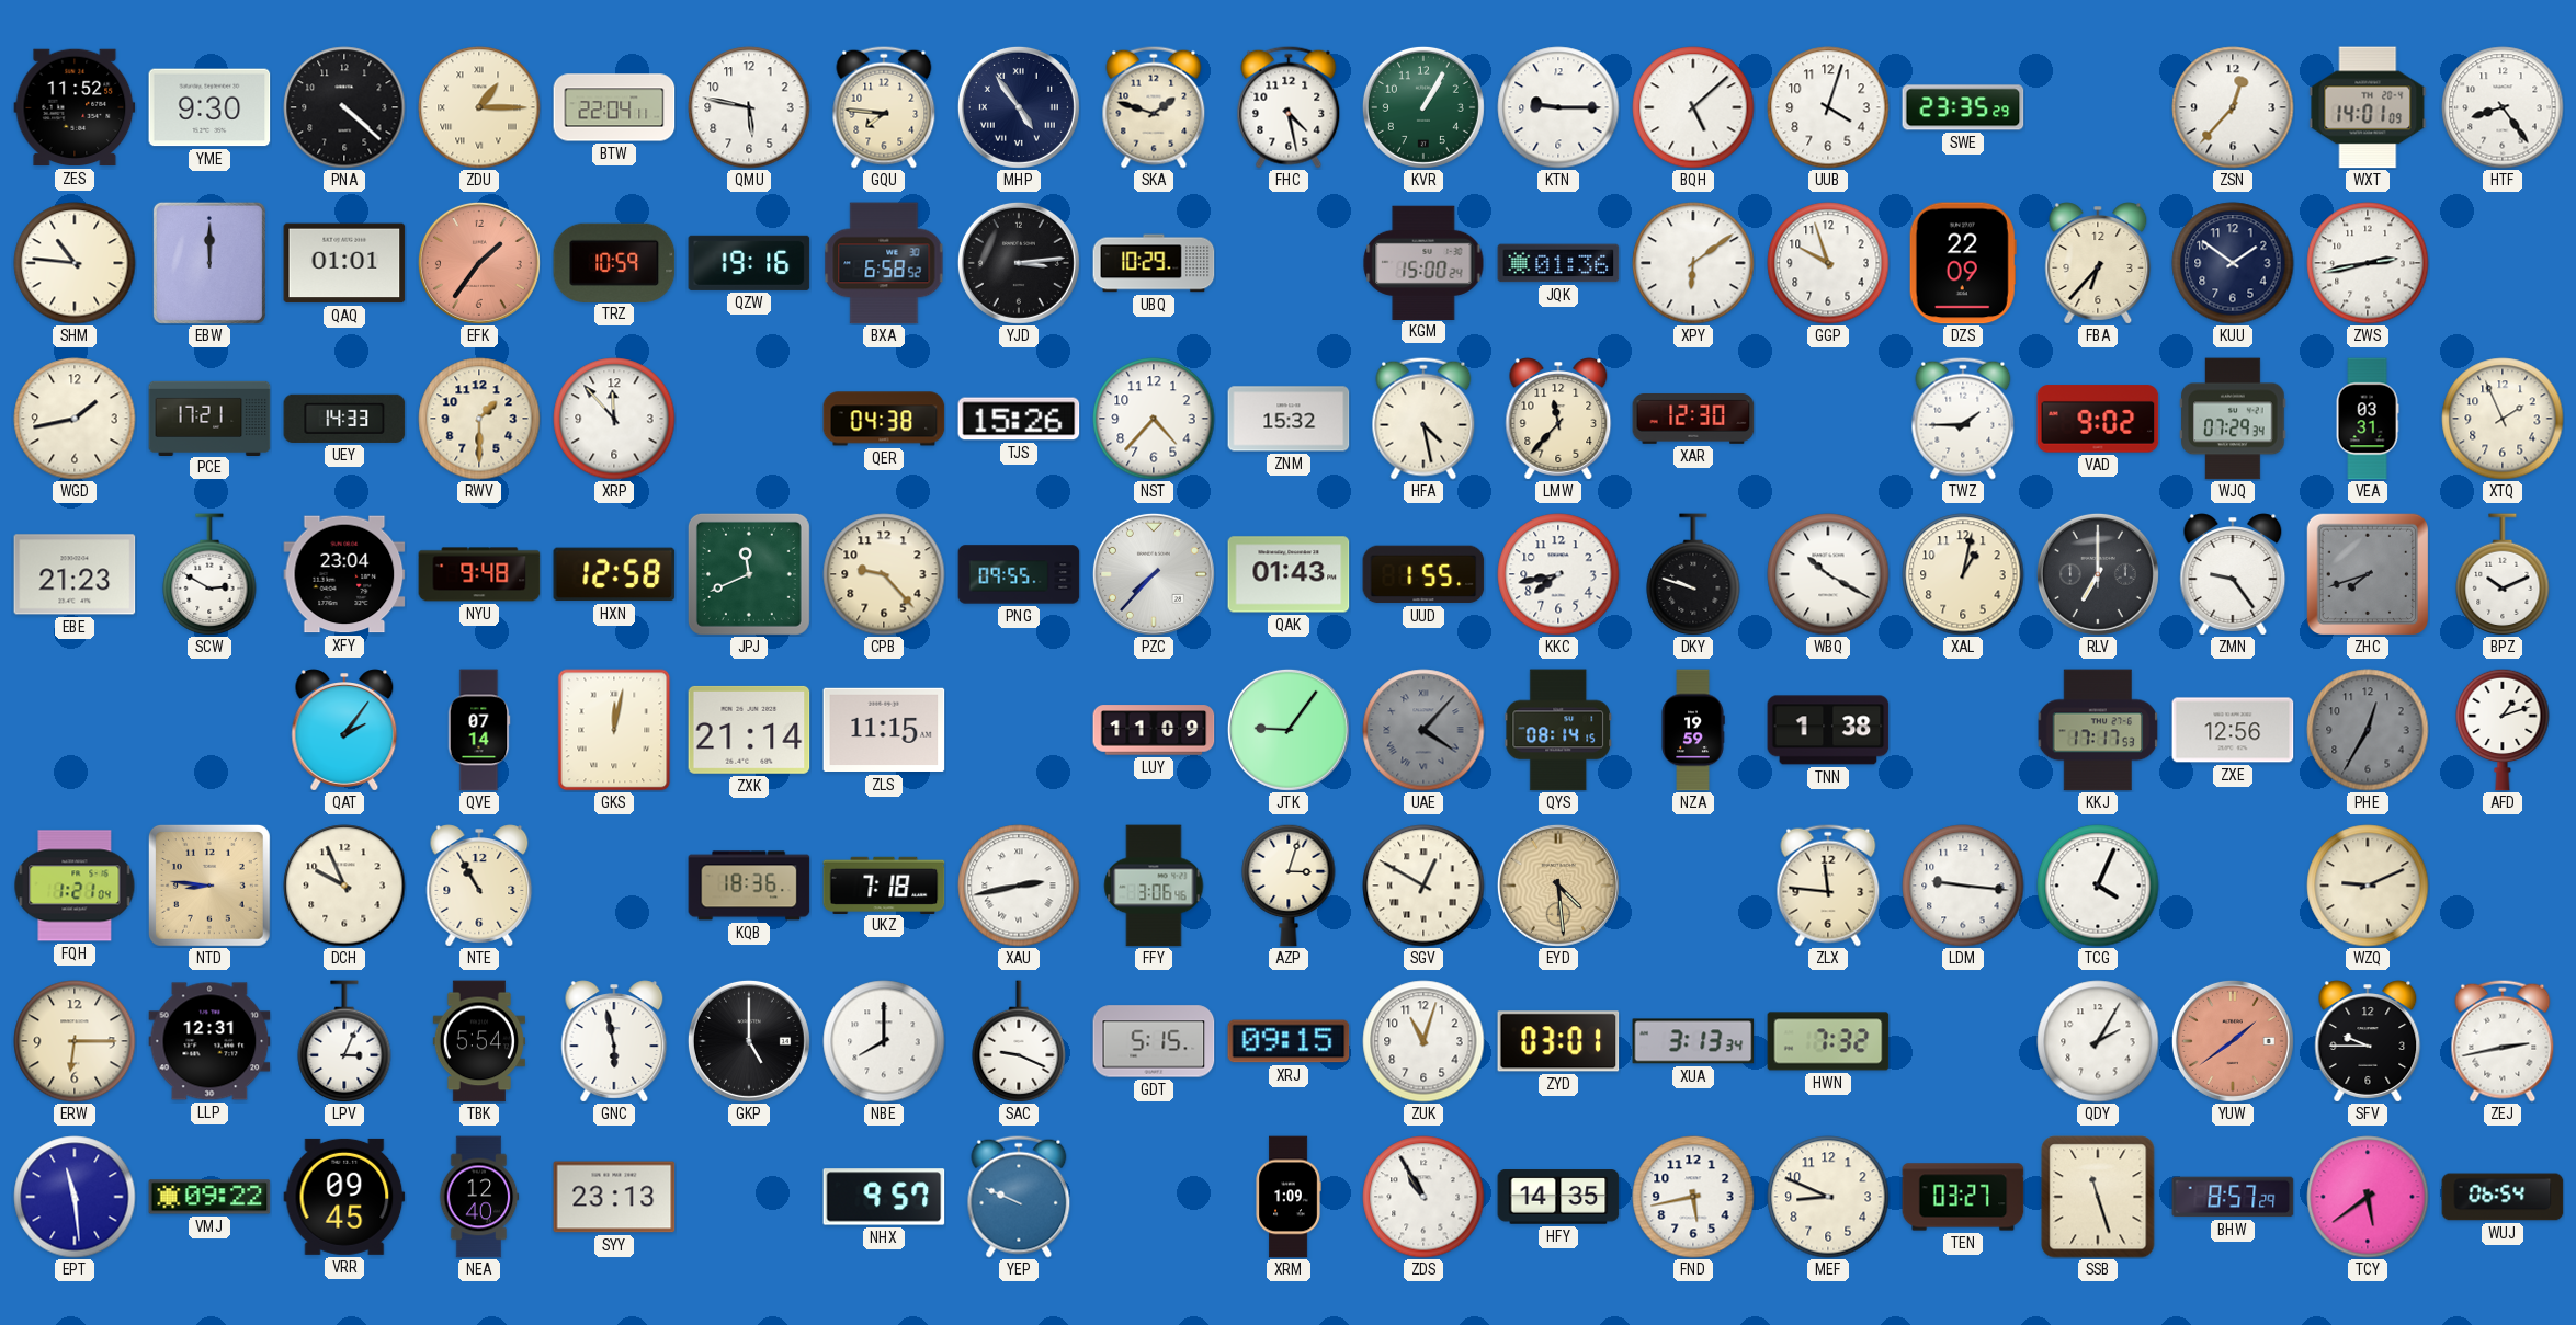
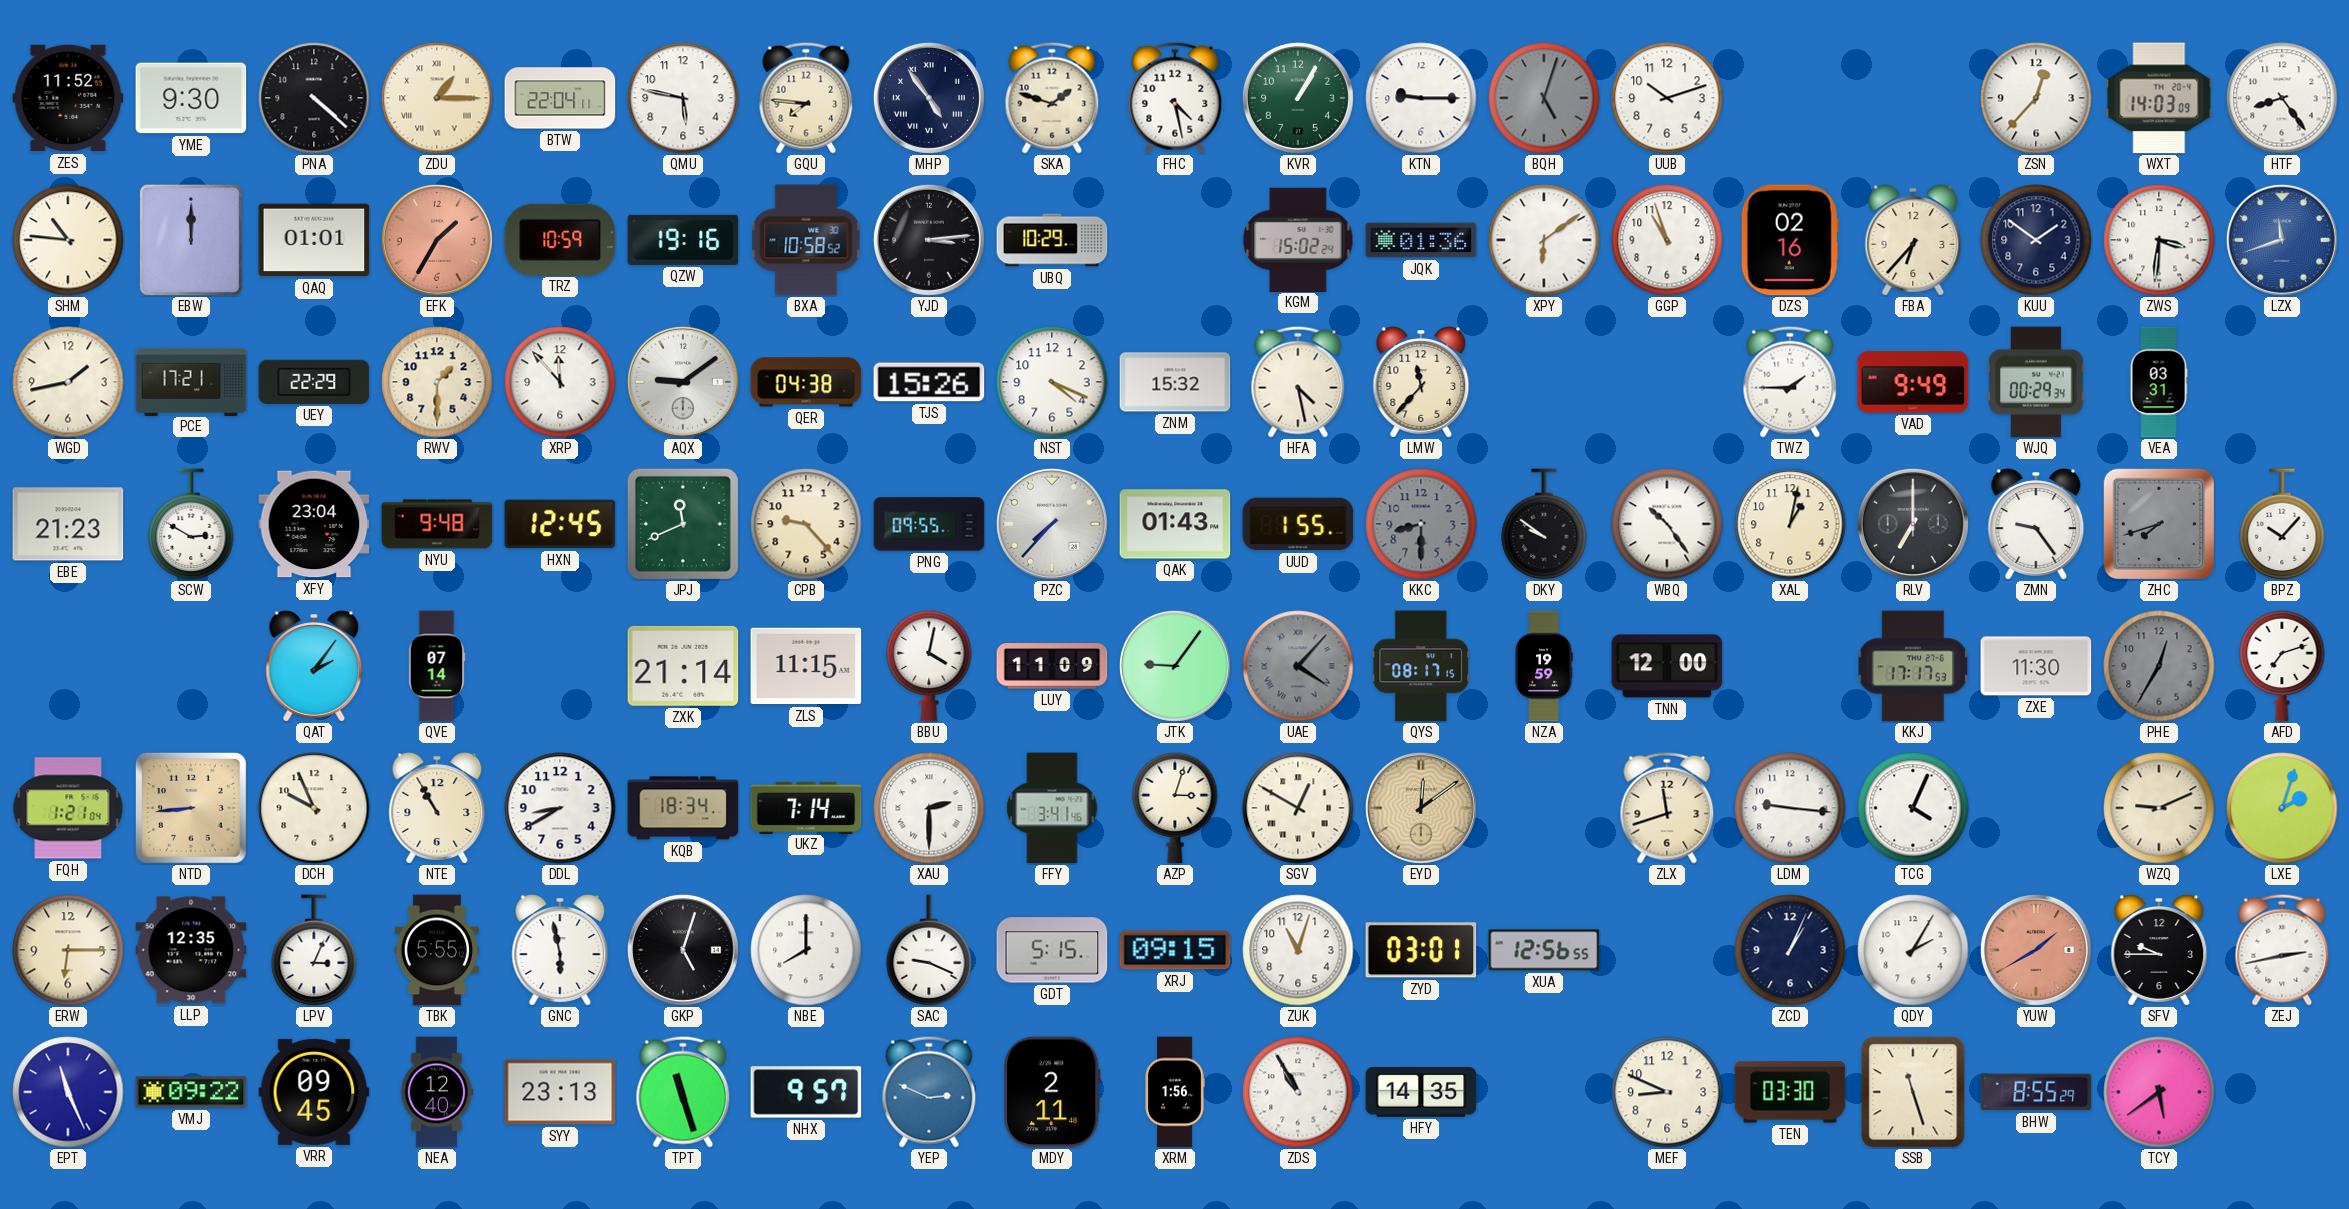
BQH: 5:08 -> 5:03 (1544, 98)
BQH dial: white -> grey (1544, 98)
UUB: 4:03 -> 10:12 (1667, 98)
SWE: 23:35 -> none (1963, 107)
WXT: 14:01 -> 14:03 (2159, 98)
EFK: 1:36 -> 1:35 (437, 240)
BXA: 6:58 -> 10:58 (806, 240)
KGM: 15:00 -> 15:02 (1298, 239)
GGP: 9:57 -> 10:57 (1667, 240)
DZS: 22:09 -> 02:16 (1790, 240)
ZWS: 2:43 -> 3:31 (2159, 240)
LZX: none -> 11:42 (2282, 240)
UEY: 14:33 -> 22:29 (314, 382)
AQX: none -> 9:09 (683, 382)
NST: 4:37 -> 4:19 (1052, 382)
XAR: 12:30 -> none (1693, 420)
VAD: 9:02 -> 9:49 (1913, 382)
WJQ: 07:29 -> 00:29 (2036, 382)
XTQ: 1:56 -> none (2503, 419)
HXN: 12:58 -> 12:45 (560, 524)
KKC: 7:43 -> 8:30 (1421, 524)
KKC dial: white -> grey (1421, 524)
DKY: 9:48 -> 9:51 (1544, 524)
WBQ: 10:20 -> 10:24 (1667, 524)
BPZ: 10:11 -> 10:07 (2282, 524)
GKS: 12:02 -> none (614, 730)
BBU: none -> 4:02 (929, 666)
QYS: 08:14 -> 08:17 (1421, 666)
TNN: 1:38 -> 12:00 (1667, 666)
ZXE: 12:56 -> 11:30 (2036, 666)
AFD: 1:12 -> 7:12 (2282, 666)
NTD: 8:46 -> 8:44 (191, 808)
DDL: none -> 8:40 (560, 808)
KQB: 18:36 -> 18:34 (683, 808)
UKZ: 7:18 -> 7:14 (806, 807)
XAU: 2:43 -> 2:30 (929, 808)
FFY: 3:06 -> 3:41 (1052, 808)
EYD: 4:29 -> 12:09 (1421, 808)
ZLX: 11:46 -> 11:42 (1667, 808)
LXE: none -> 2:03 (2282, 808)
LLP: 12:31 -> 12:35 (191, 950)
TBK: 5:54 -> 5:55 (437, 950)
GKP: 5:00 -> 5:03 (683, 950)
XUA: 3:13 -> 12:56 (1544, 950)
HWN: 7:32 -> none (1828, 1041)
ZCD: none -> 1:04 (1790, 950)
YUW: 1:39 -> 1:40 (2036, 950)
EPT: 11:29 -> 11:26 (68, 1092)
TPT: none -> 11:27 (683, 1092)
YEP: 9:49 -> 2:49 (929, 1092)
MDY: none -> 2:11 (1053, 1092)
XRM: 1:09 -> 1:56 (1175, 1092)
FND: 5:43 -> none (1693, 1197)
TEN: 03:27 -> 03:30 (1790, 1092)
BHW: 8:57 -> 8:55 (2036, 1092)
WUJ: 06:54 -> none (2503, 1197)
